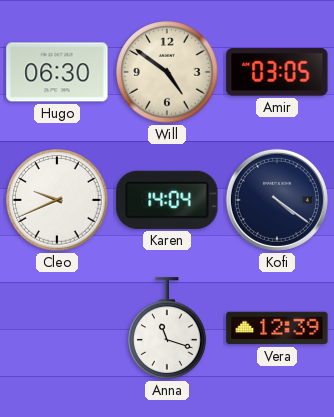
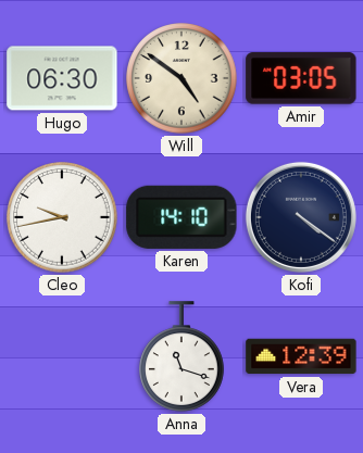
Cleo: 9:41 -> 9:43 (62, 217)
Karen: 14:04 -> 14:10 (181, 217)
